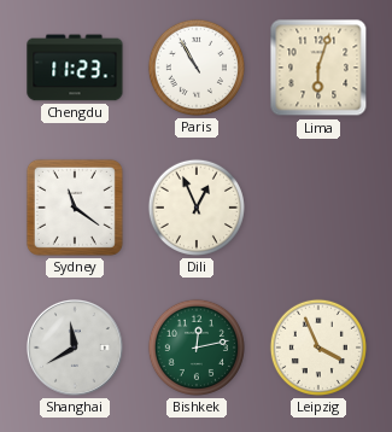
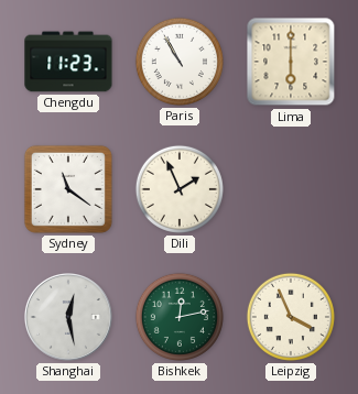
Lima: 6:03 -> 6:00 (291, 62)
Dili: 12:56 -> 1:56 (180, 189)
Shanghai: 11:40 -> 12:28 (68, 317)
